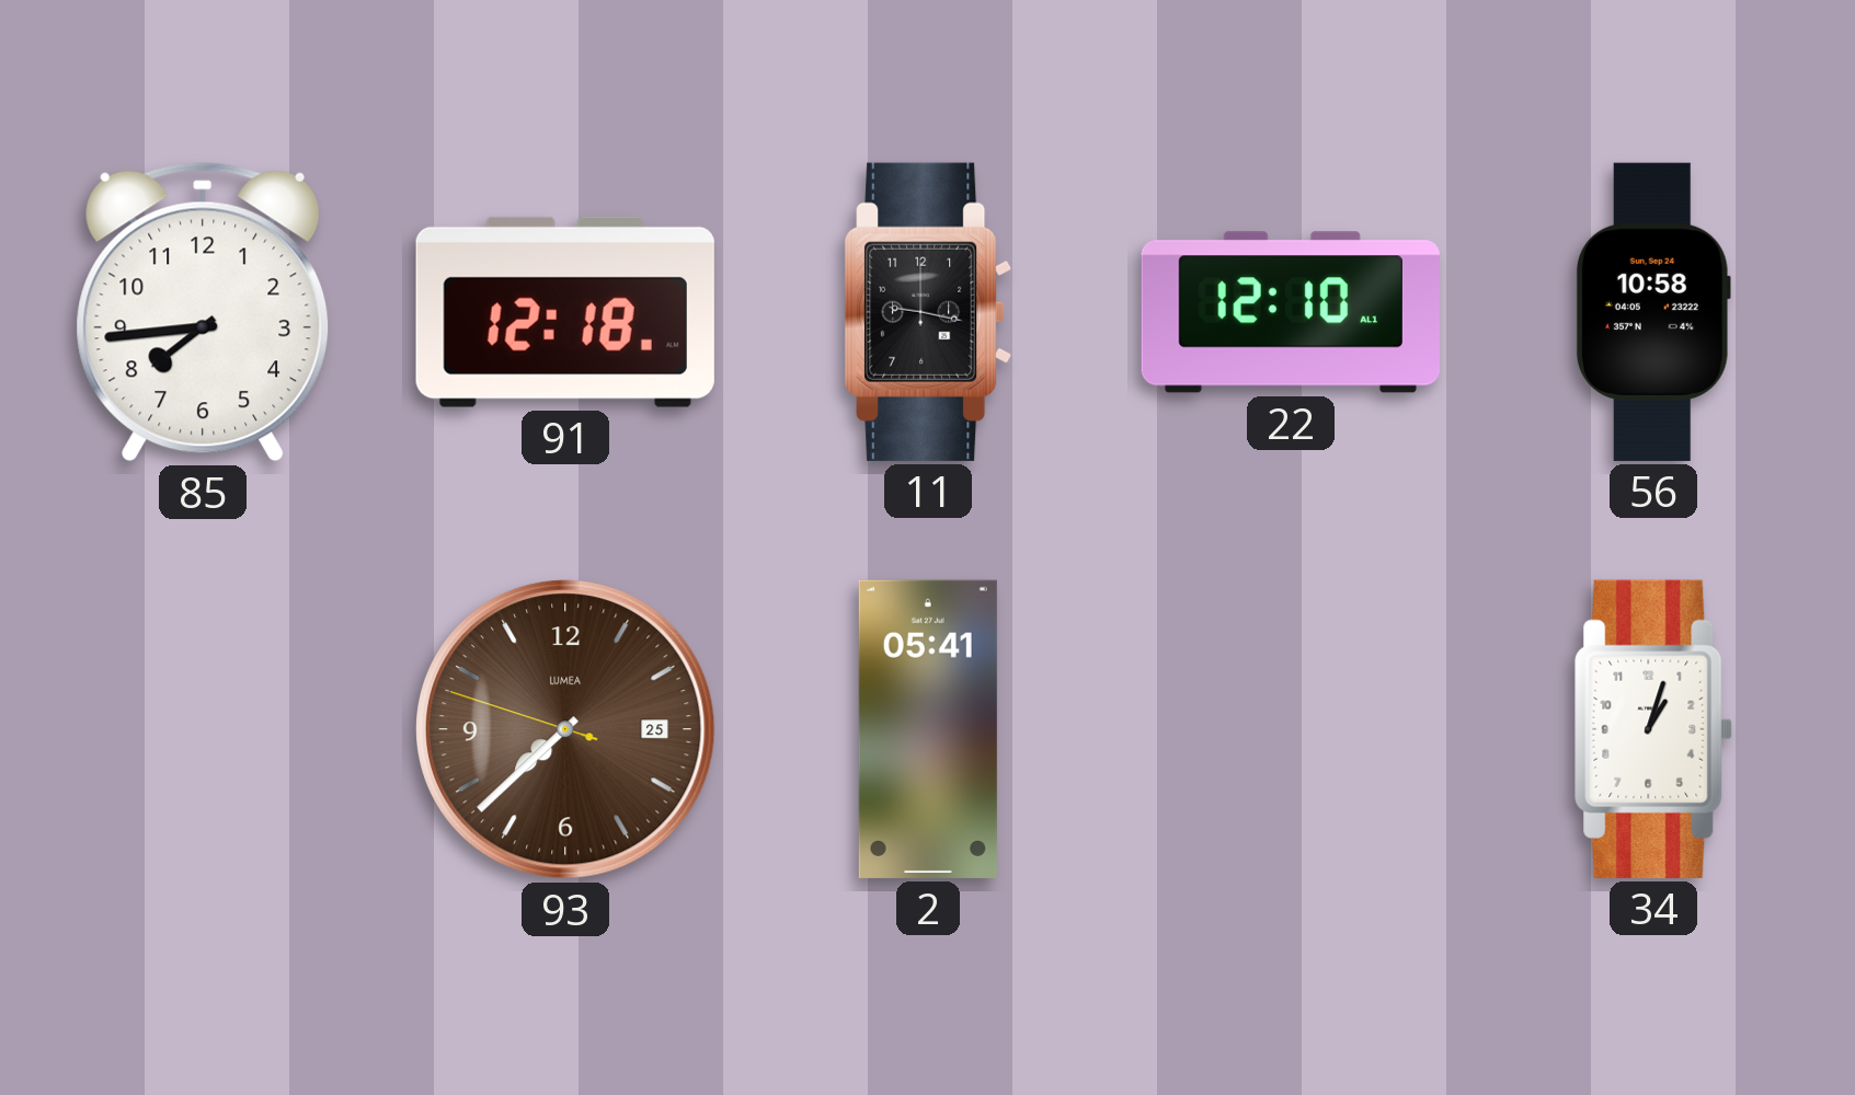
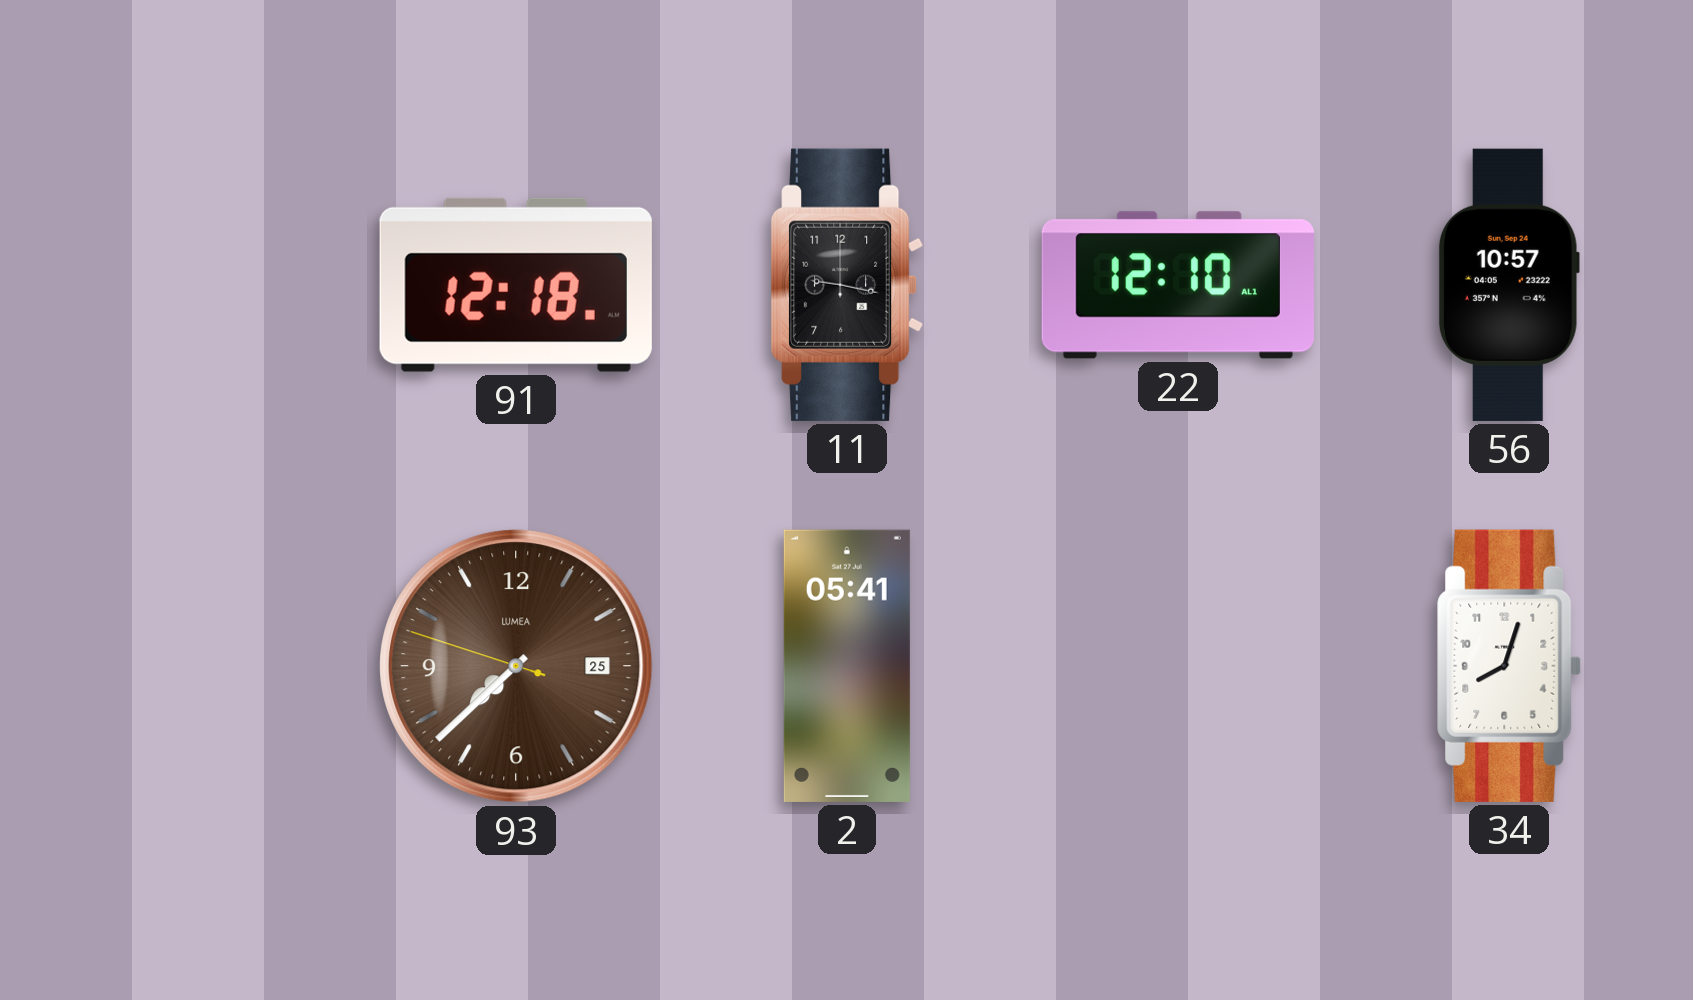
85: 7:44 -> none (203, 312)
56: 10:58 -> 10:57 (1509, 285)
34: 1:03 -> 8:03 (1509, 666)
